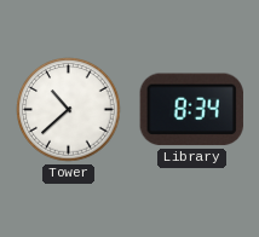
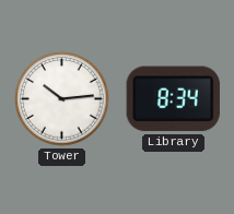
Tower: 10:38 -> 10:14 (62, 99)
